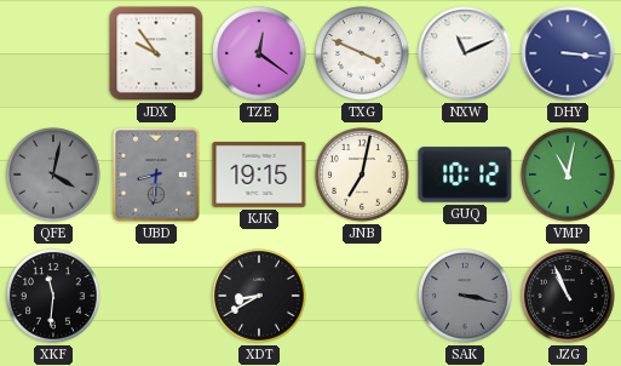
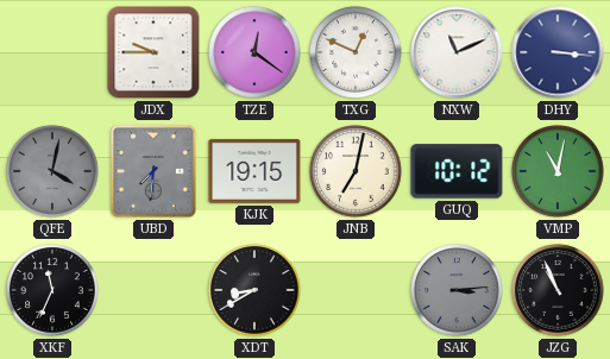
JDX: 9:54 -> 9:45 (153, 52)
TXG: 3:49 -> 12:49 (356, 52)
UBD: 8:31 -> 7:31 (153, 171)
XKF: 11:31 -> 11:34 (52, 290)
SAK: 3:17 -> 3:14 (457, 290)
